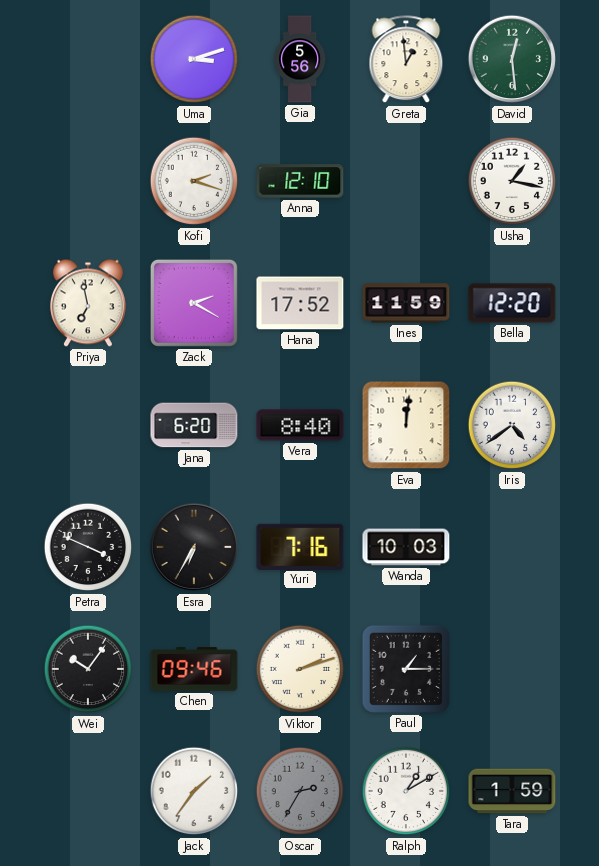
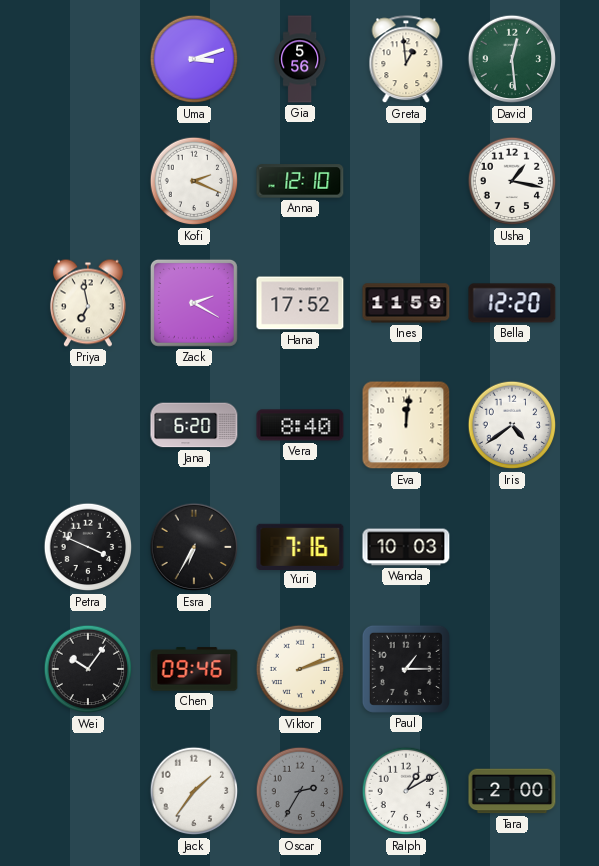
Kofi: 2:18 -> 2:19 (194, 181)
Tara: 1:59 -> 2:00 (512, 791)
